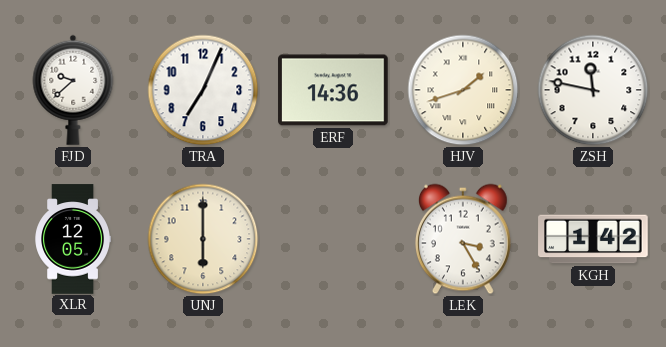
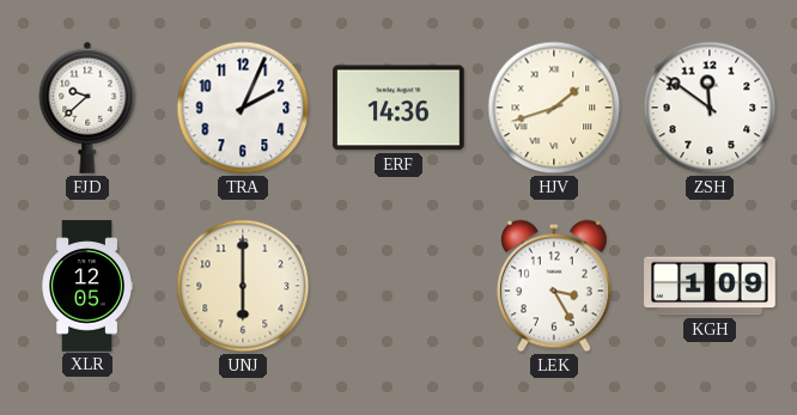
TRA: 7:04 -> 2:04 (243, 108)
ZSH: 11:47 -> 11:51 (710, 108)
KGH: 1:42 -> 1:09 (710, 286)
